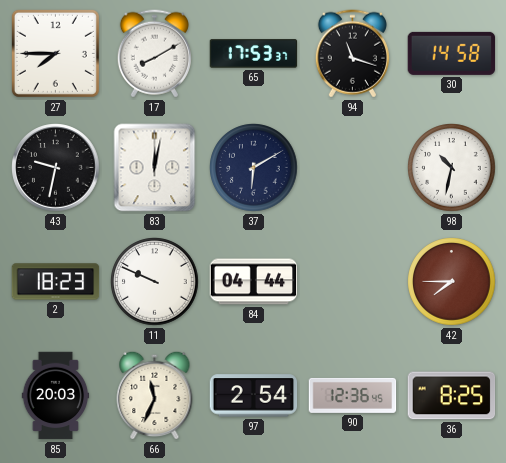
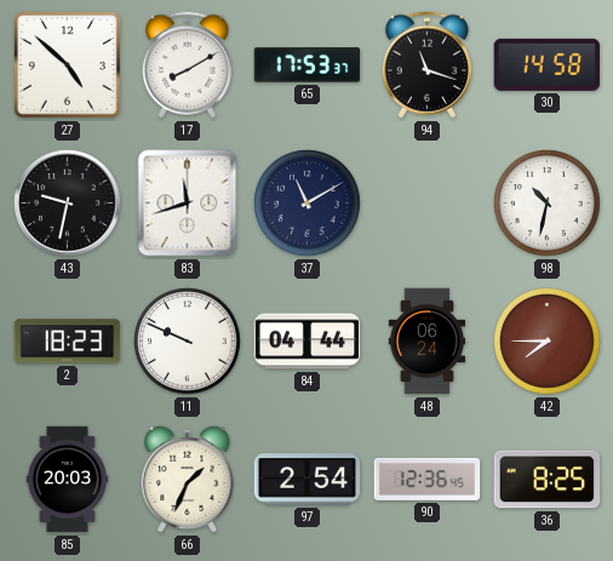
27: 7:45 -> 4:52 (67, 64)
83: 12:02 -> 11:42 (188, 204)
37: 6:10 -> 11:10 (308, 204)
48: none -> 06:24 (428, 342)
66: 11:34 -> 1:34 (188, 479)
